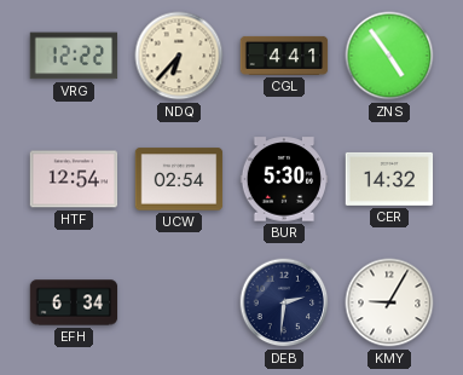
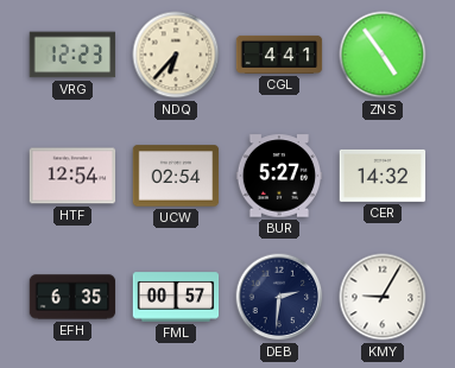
VRG: 12:22 -> 12:23 (72, 55)
BUR: 5:30 -> 5:27 (279, 176)
EFH: 6:34 -> 6:35 (72, 297)
FML: none -> 00:57 (176, 297)
